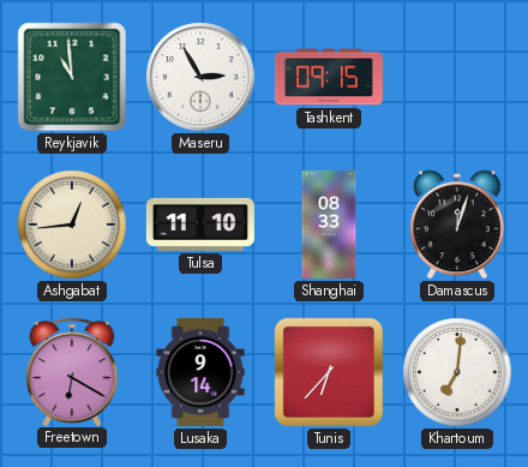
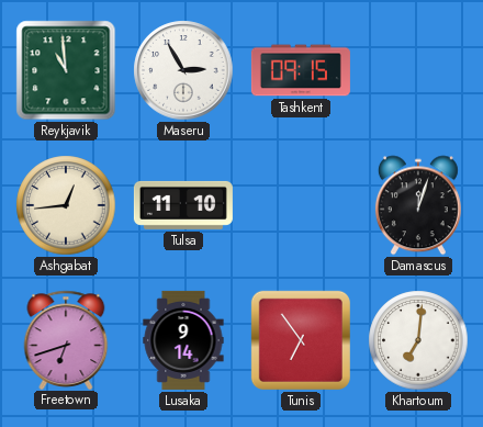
Shanghai: 08:33 -> none (329, 224)
Freetown: 6:20 -> 6:42 (66, 339)
Tunis: 6:37 -> 6:54 (301, 340)
